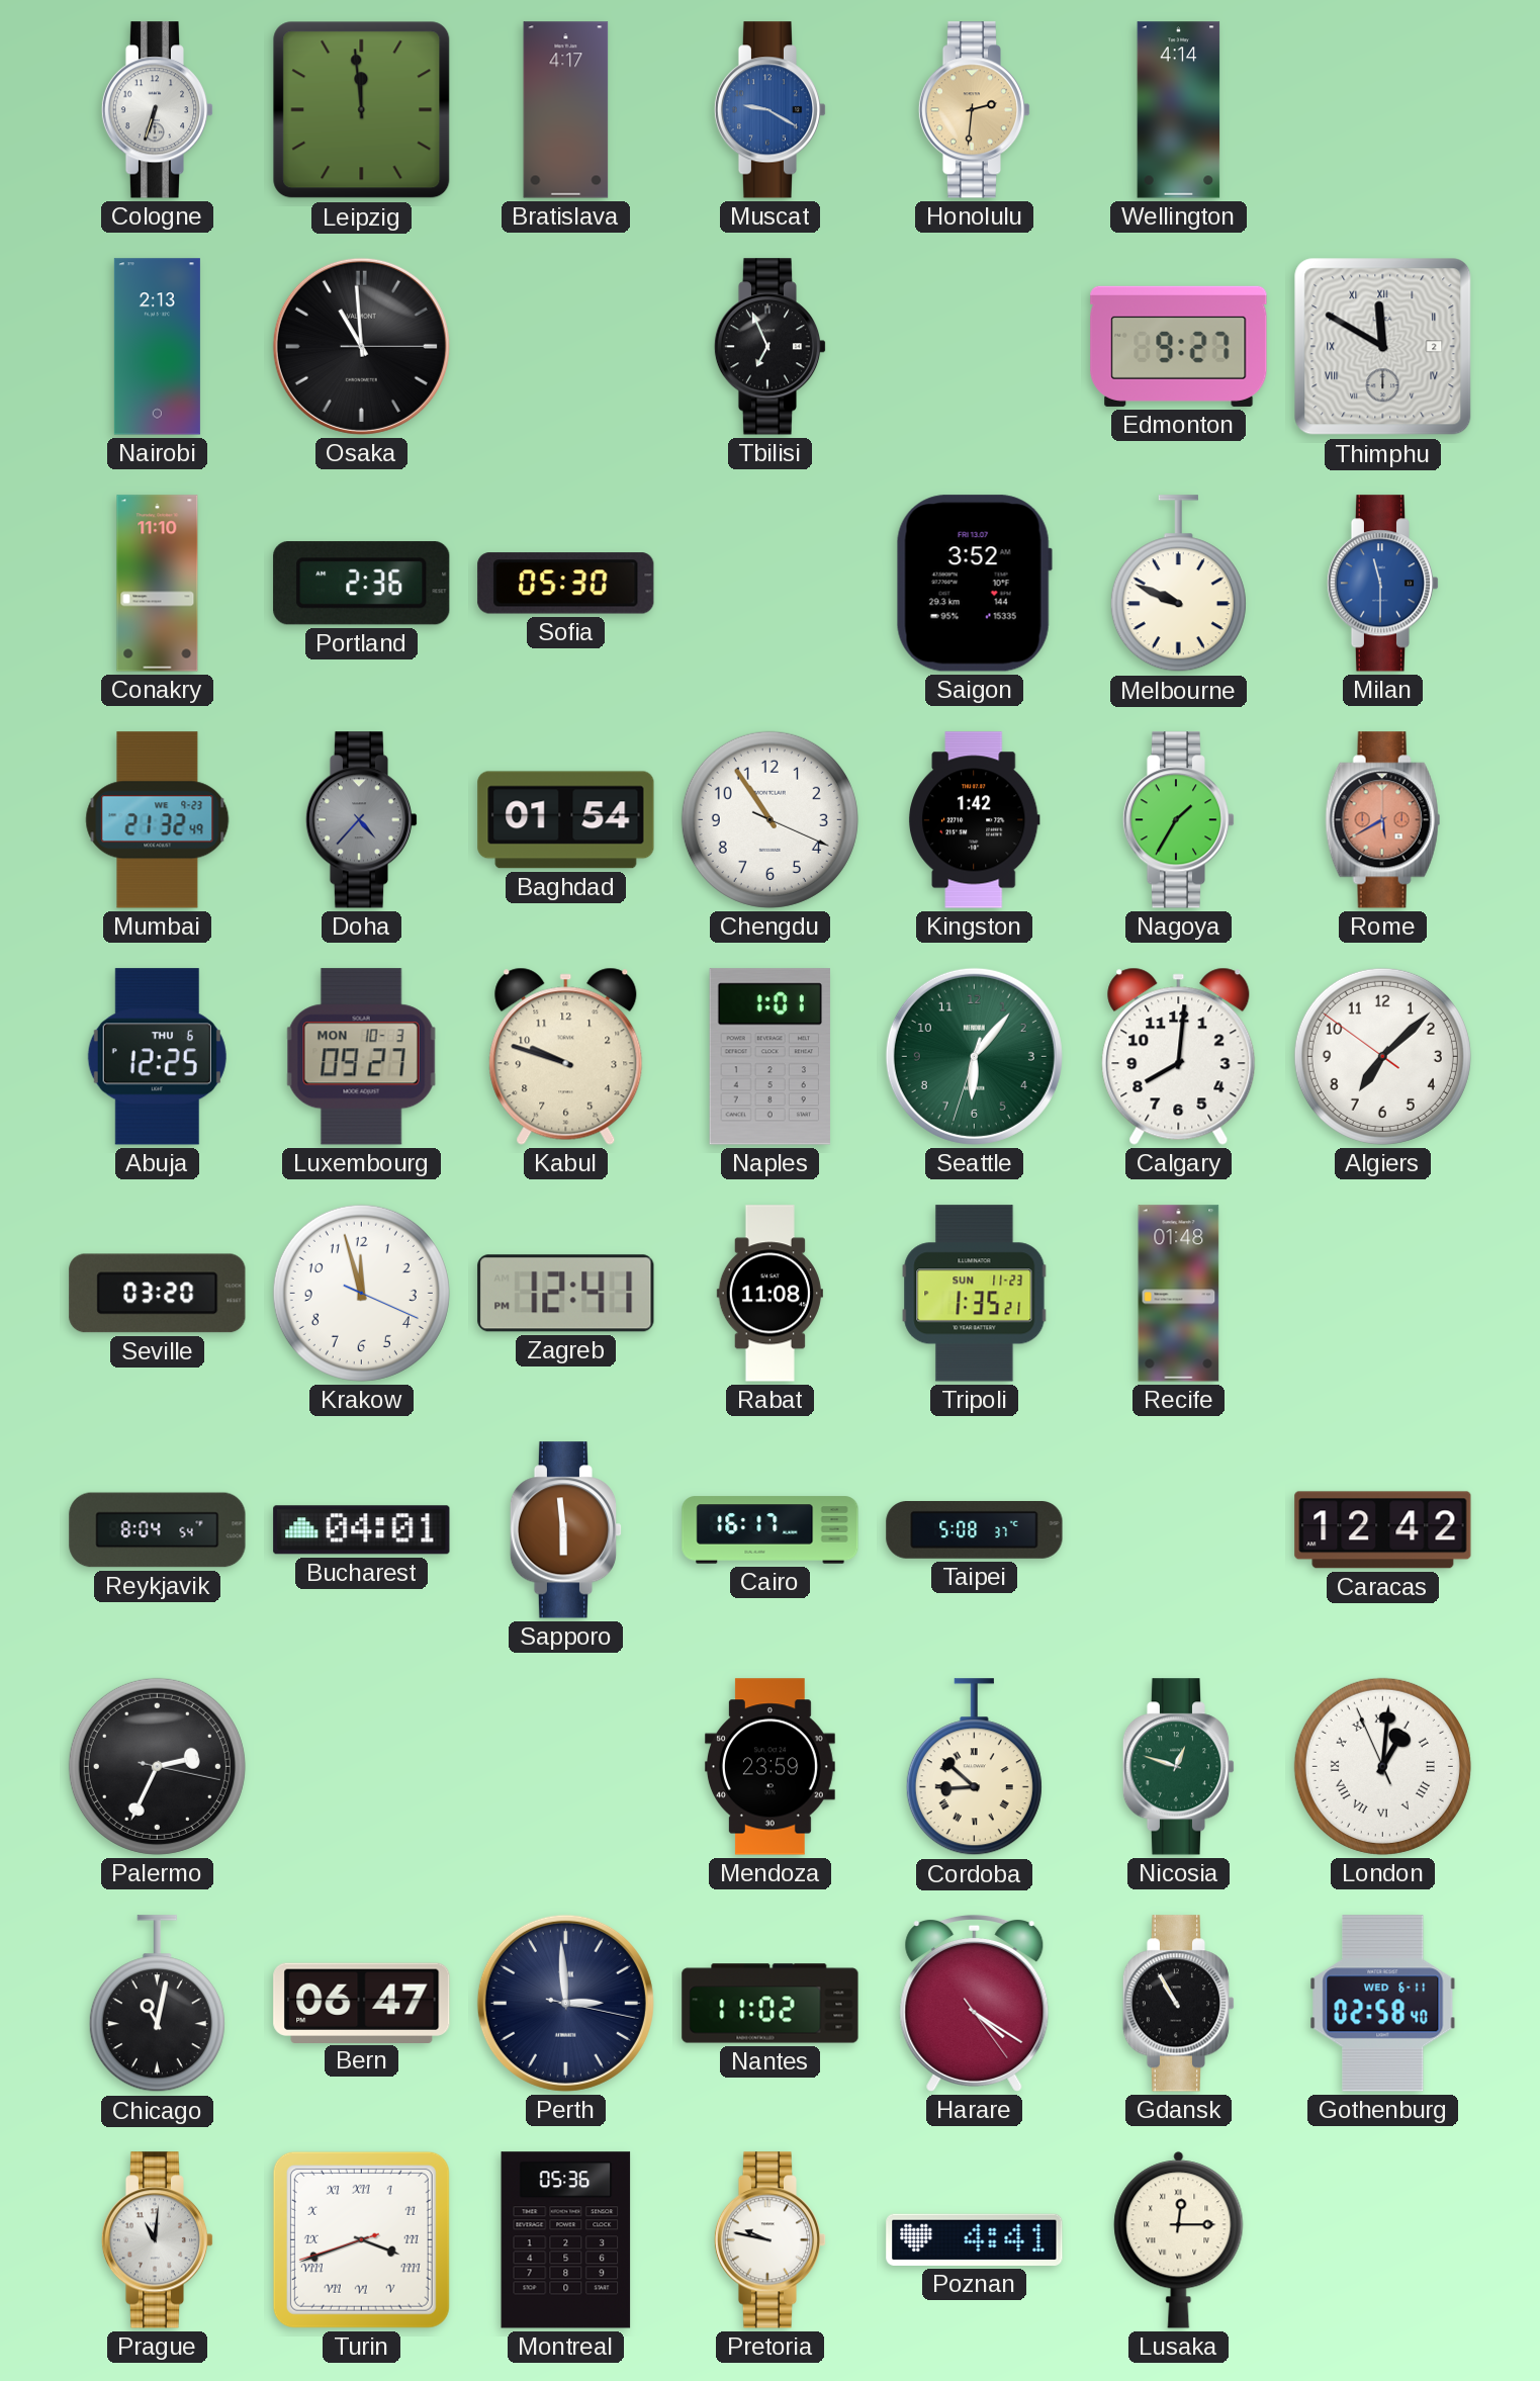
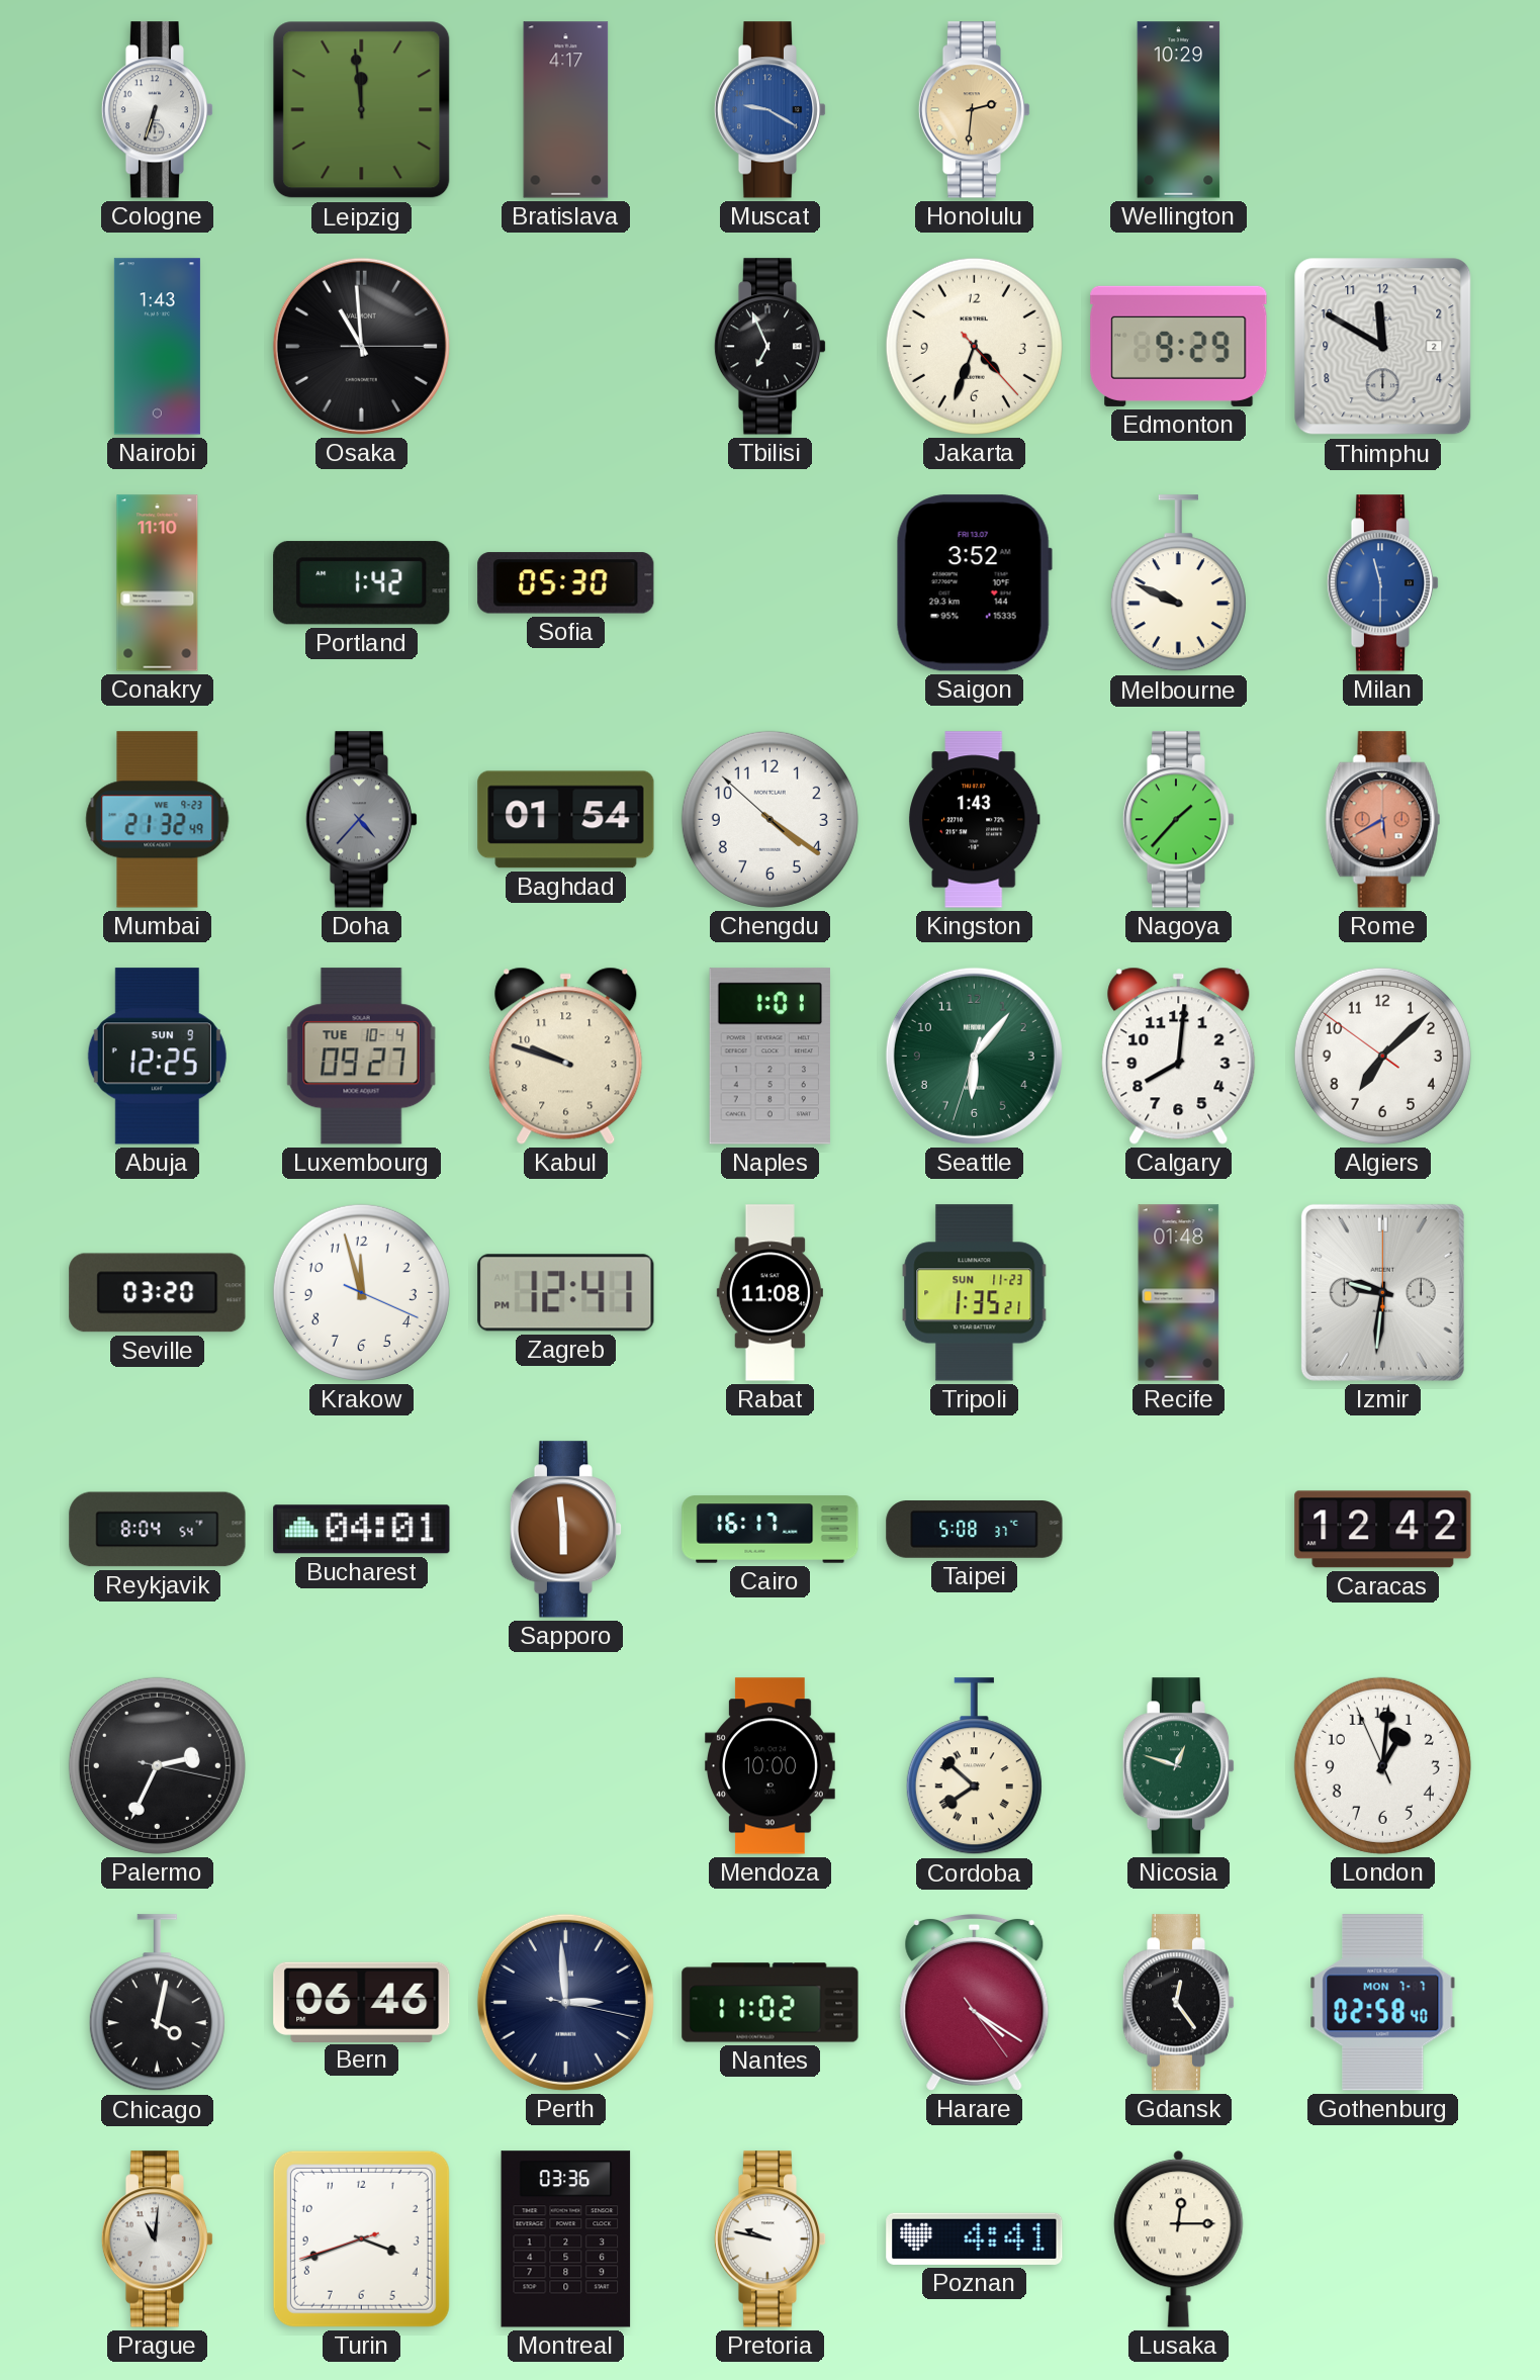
Wellington: 4:14 -> 10:29 (1179, 110)
Nairobi: 2:13 -> 1:43 (157, 347)
Jakarta: none -> 4:33 (974, 346)
Edmonton: 9:27 -> 9:29 (1179, 346)
Thimphu numerals: Roman -> Arabic (1383, 347)
Portland: 2:36 -> 1:42 (362, 583)
Chengdu: 10:54 -> 4:20 (769, 819)
Kingston: 1:42 -> 1:43 (974, 820)
Nagoya: 1:35 -> 1:37 (1179, 820)
Abuja date: THU 6 -> SUN 9 (157, 1057)
Luxembourg date: MON 10-3 -> TUE 10-4 (362, 1057)
Izmir: none -> 9:31 (1382, 1292)
Mendoza: 23:59 -> 10:00 (769, 1766)
Cordoba: 8:52 -> 7:52 (974, 1766)
London numerals: Roman -> Arabic (1382, 1765)
Chicago: 11:02 -> 4:02 (157, 2003)
Bern: 06:47 -> 06:46 (362, 2002)
Gdansk: 10:55 -> 12:24 (1179, 2003)
Gothenburg date: WED 6-11 -> MON 7-7 (1383, 2003)
Turin numerals: Roman -> Arabic (361, 2238)
Montreal: 05:36 -> 03:36 (566, 2239)
